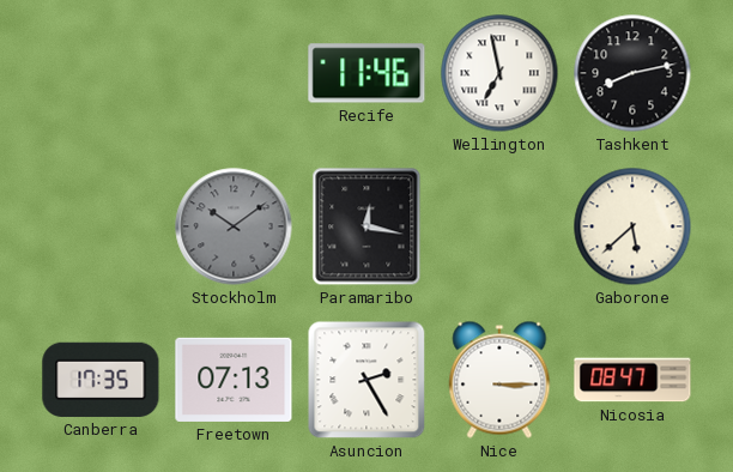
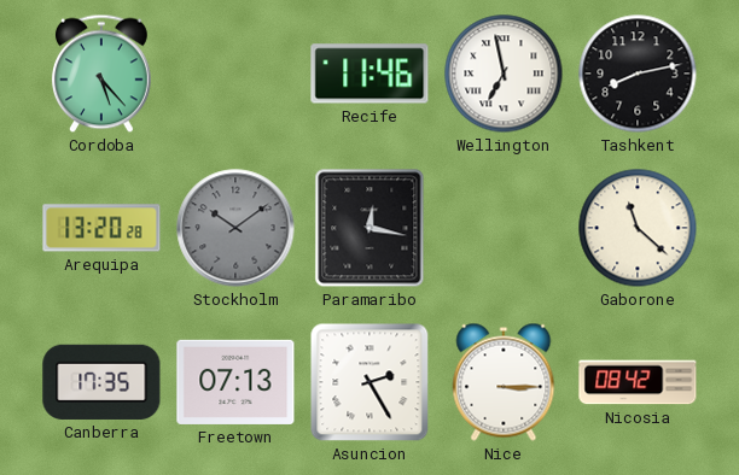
Cordoba: none -> 5:23 (101, 74)
Arequipa: none -> 13:20 (101, 228)
Gaborone: 5:38 -> 11:22 (638, 228)
Nicosia: 08:47 -> 08:42 (638, 382)
